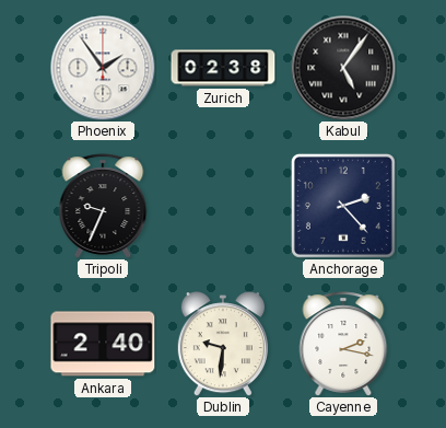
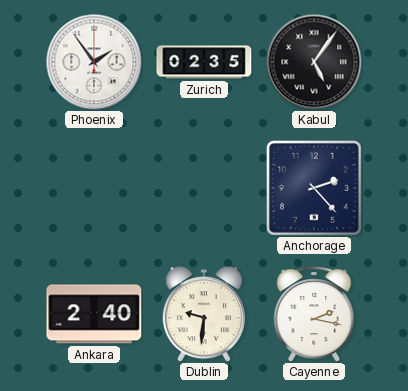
Zurich: 02:38 -> 02:35 (204, 62)
Tripoli: 9:34 -> none (103, 206)
